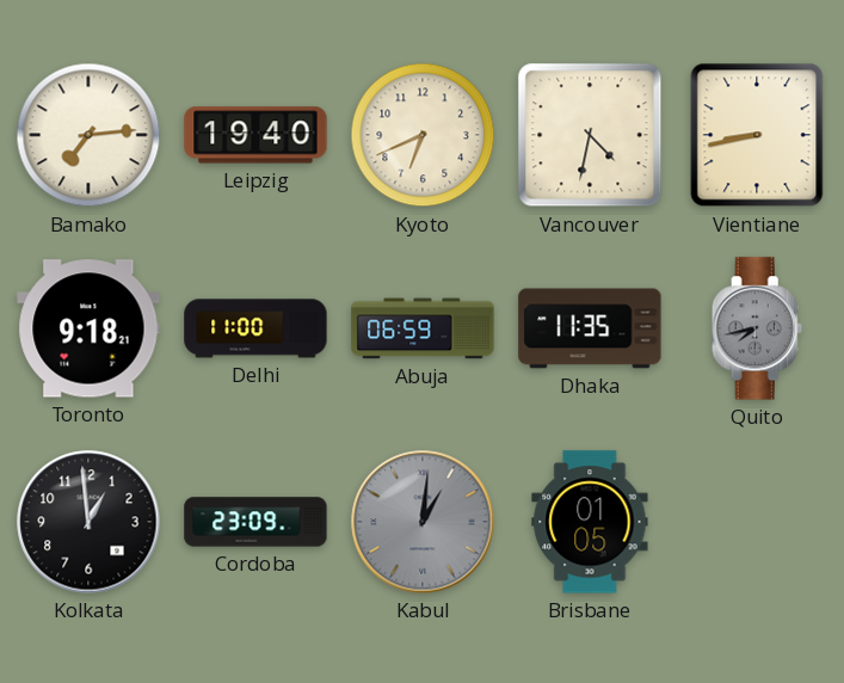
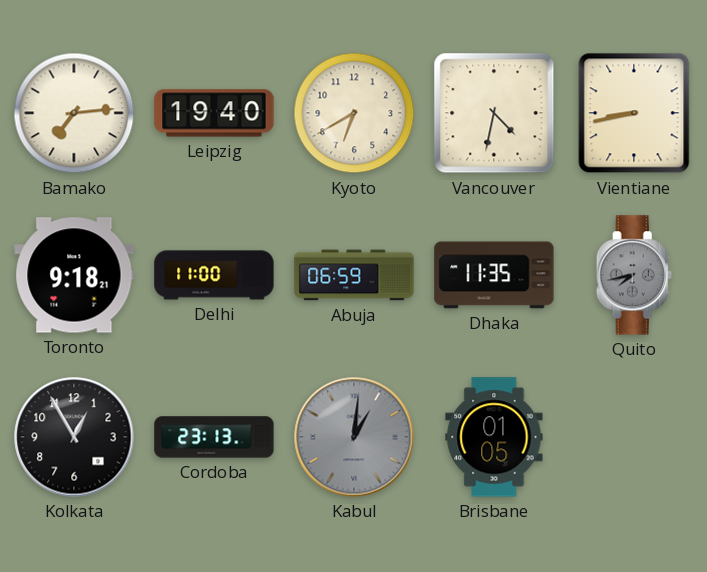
Kyoto: 6:41 -> 6:40 (354, 113)
Kolkata: 12:59 -> 12:55 (74, 437)
Cordoba: 23:09 -> 23:13 (214, 437)
